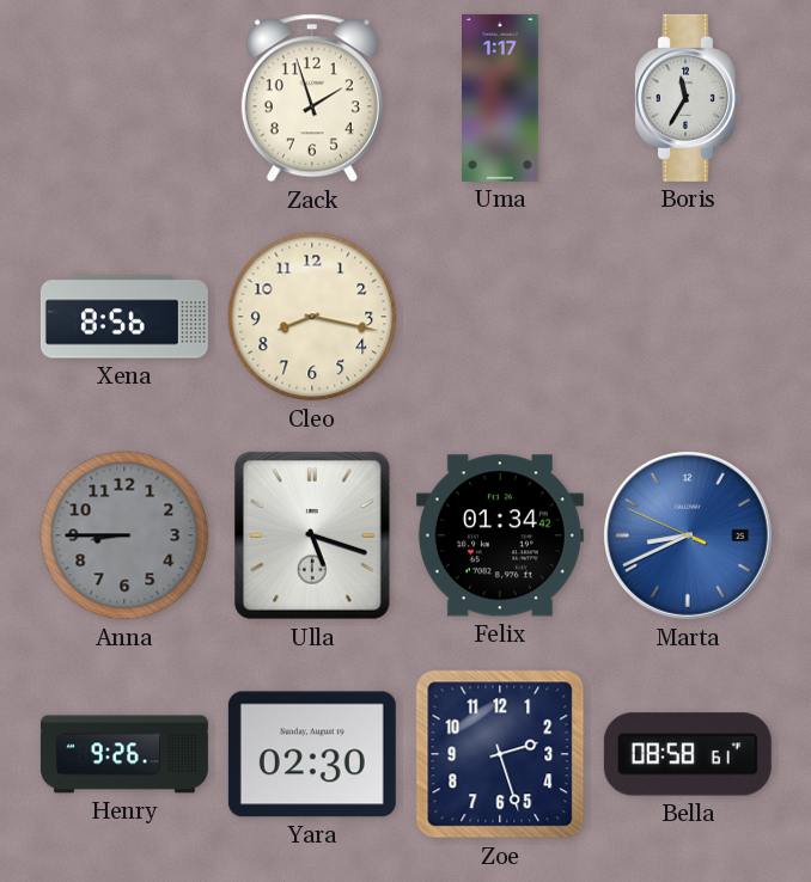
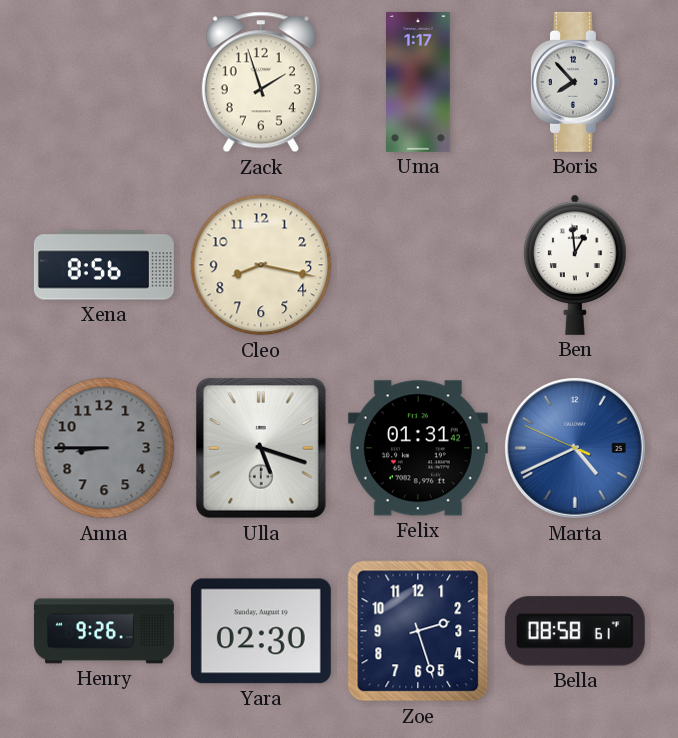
Boris: 11:35 -> 7:53 (574, 82)
Ben: none -> 12:59 (575, 265)
Felix: 01:34 -> 01:31 (418, 448)
Marta: 8:40 -> 4:40 (575, 448)
